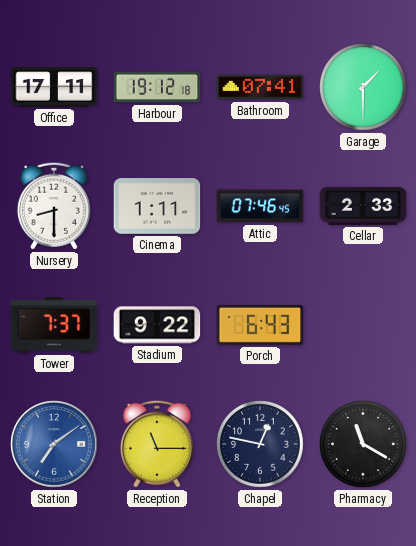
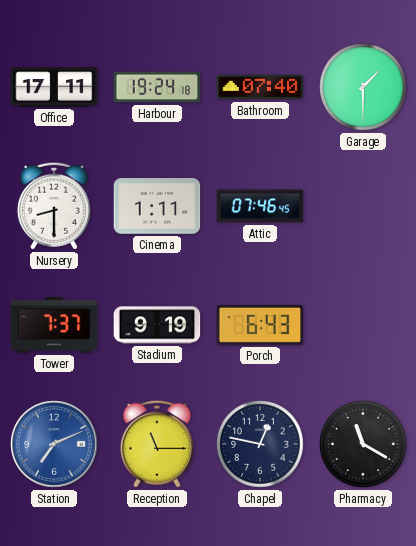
Harbour: 19:12 -> 19:24 (157, 87)
Bathroom: 07:41 -> 07:40 (260, 87)
Cellar: 2:33 -> none (363, 206)
Stadium: 9:22 -> 9:19 (157, 325)
Station: 7:09 -> 7:11 (54, 444)
